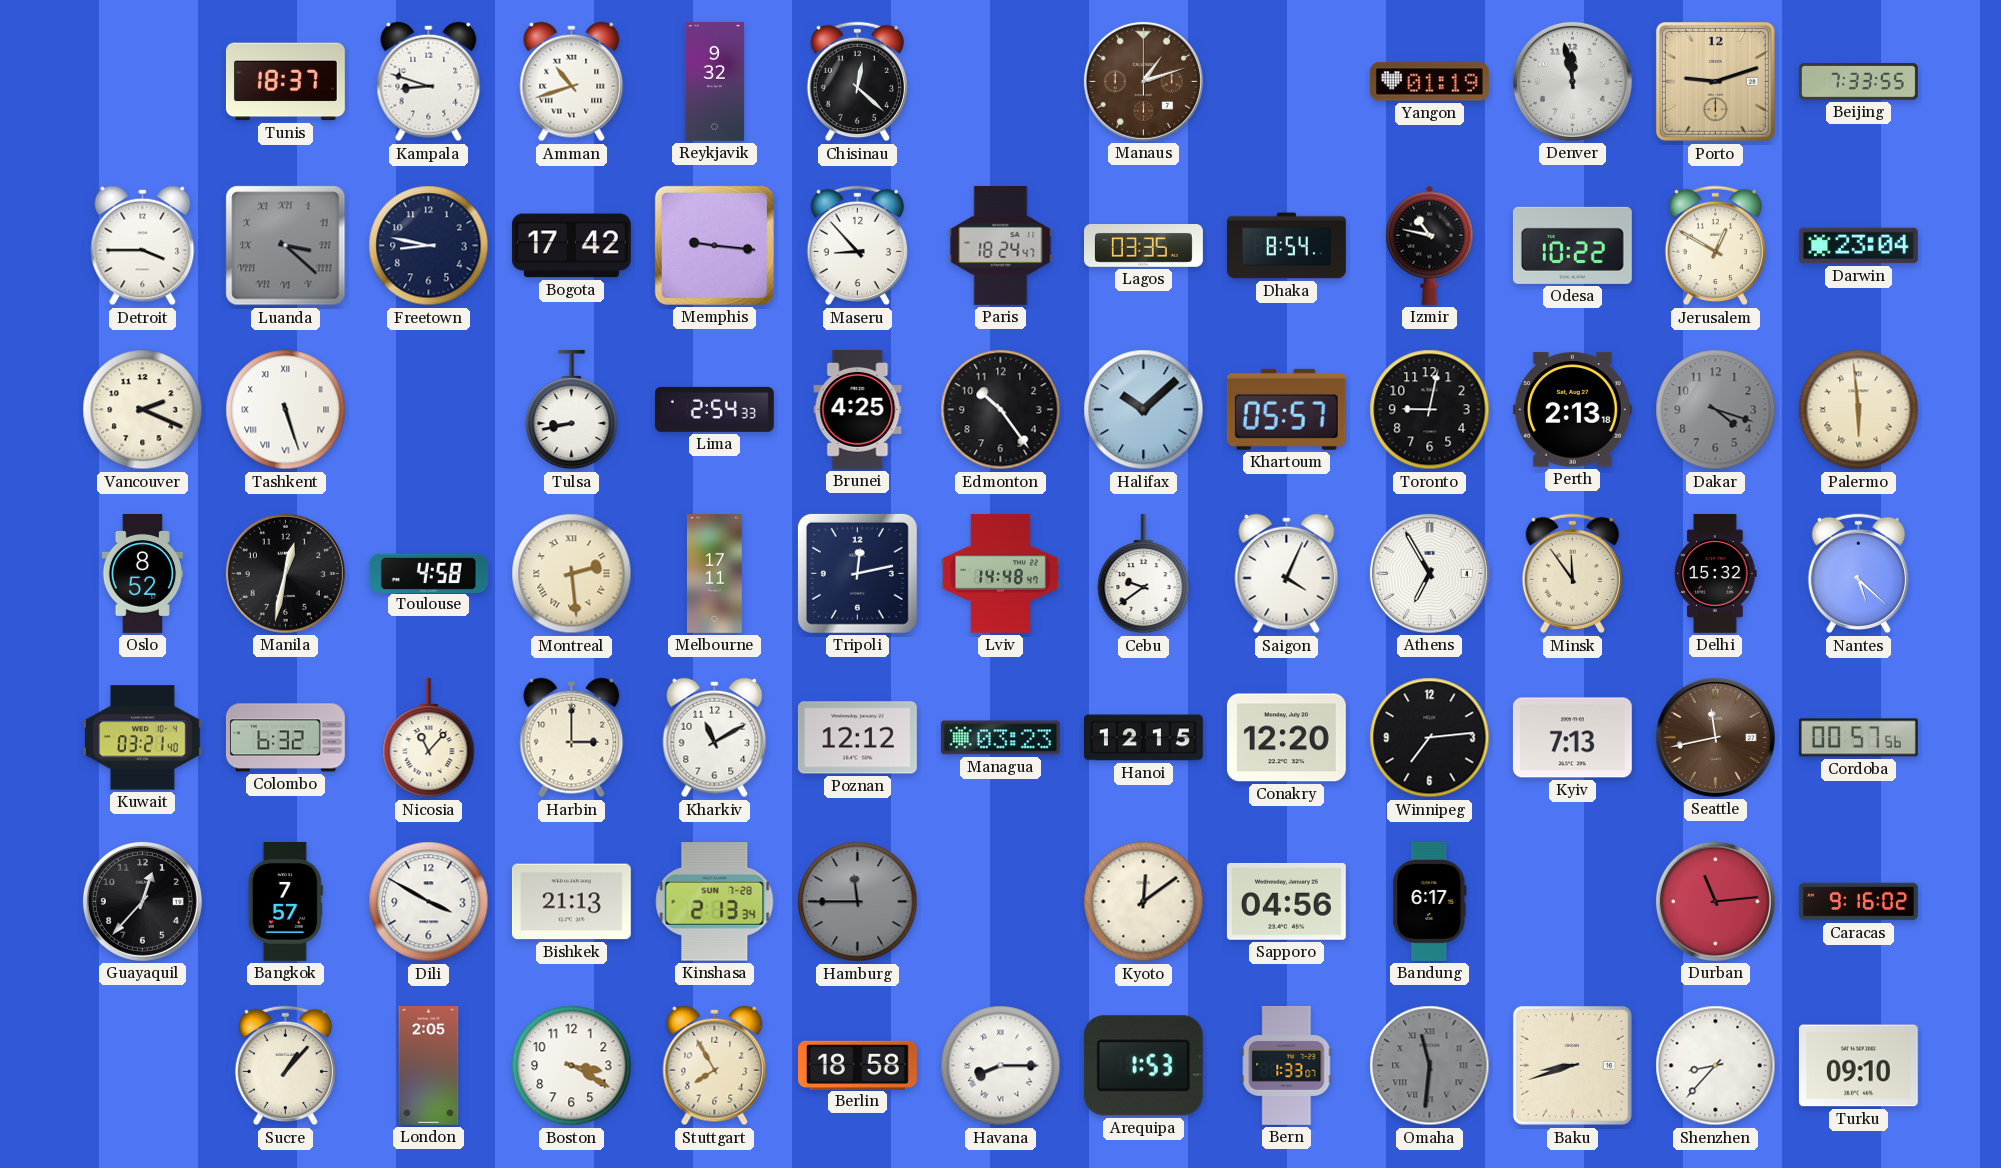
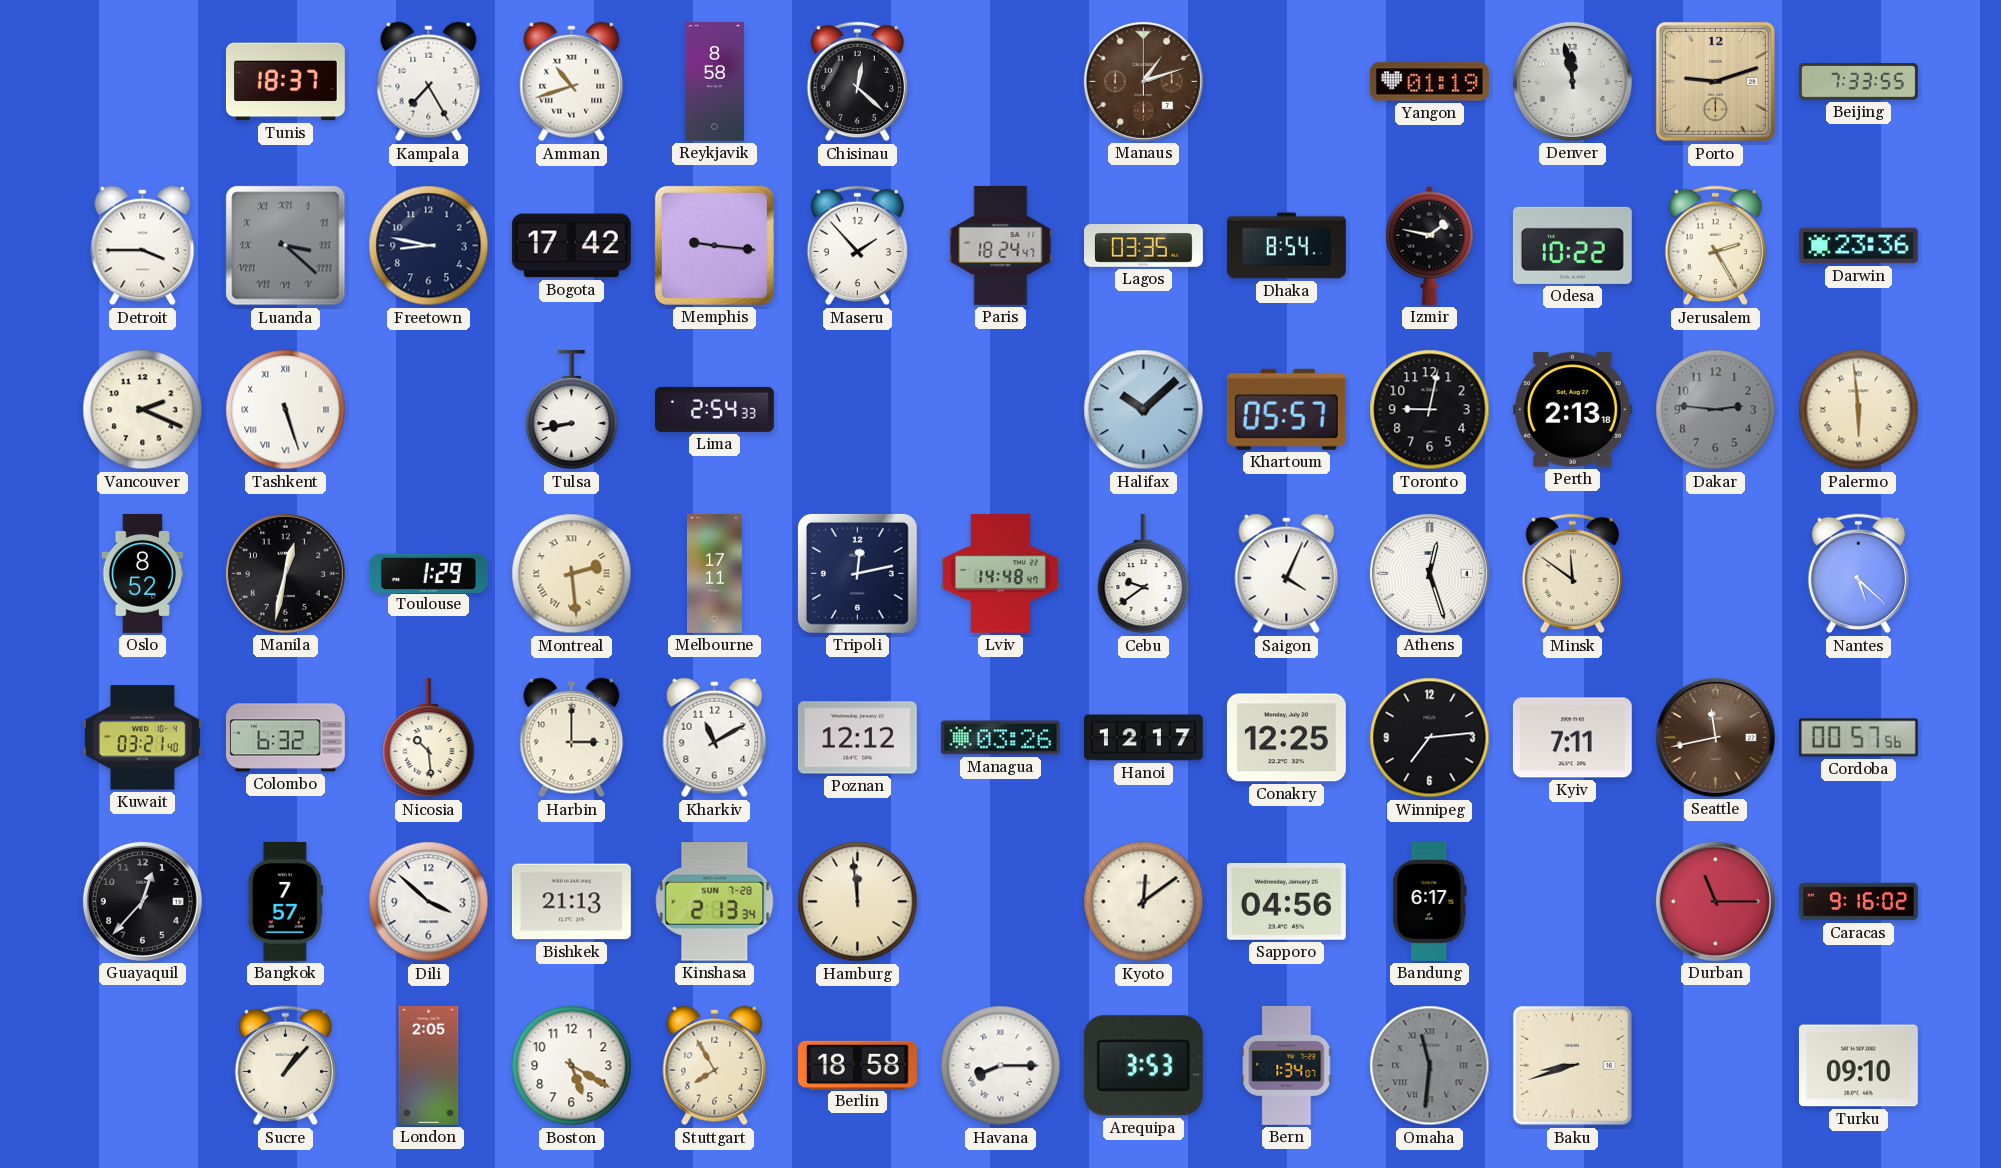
Kampala: 8:48 -> 7:25 (429, 82)
Reykjavik: 9:32 -> 8:58 (714, 81)
Maseru: 8:53 -> 1:53 (857, 246)
Izmir: 10:47 -> 1:47 (1430, 245)
Jerusalem: 12:50 -> 2:25 (1715, 246)
Darwin: 23:04 -> 23:36 (1858, 246)
Brunei: 4:25 -> none (858, 409)
Edmonton: 10:24 -> none (1001, 410)
Dakar: 4:18 -> 2:46 (1716, 410)
Toulouse: 4:58 -> 1:29 (428, 573)
Athens: 6:55 -> 12:27 (1429, 573)
Minsk: 11:54 -> 11:51 (1572, 574)
Delhi: 15:32 -> none (1716, 573)
Nicosia: 11:07 -> 10:29 (429, 738)
Managua: 03:23 -> 03:26 (1000, 738)
Hanoi: 12:15 -> 12:17 (1143, 738)
Conakry: 12:20 -> 12:25 (1286, 738)
Kyiv: 7:13 -> 7:11 (1572, 738)
Dili: 3:50 -> 3:52 (429, 902)
Hamburg: 11:45 -> 11:59 (858, 902)
Hamburg dial: grey -> cream (858, 902)
Durban: 11:14 -> 11:15 (1715, 901)
Boston: 3:20 -> 5:20 (572, 1066)
Arequipa: 1:53 -> 3:53 (1143, 1066)
Bern: 1:33 -> 1:34 (1287, 1065)
Shenzhen: 8:37 -> none (1716, 1066)
